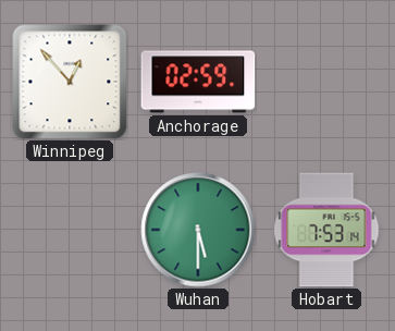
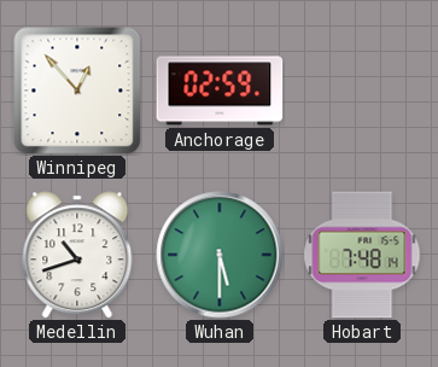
Medellin: none -> 10:42 (77, 255)
Hobart: 7:53 -> 7:48 (362, 255)
